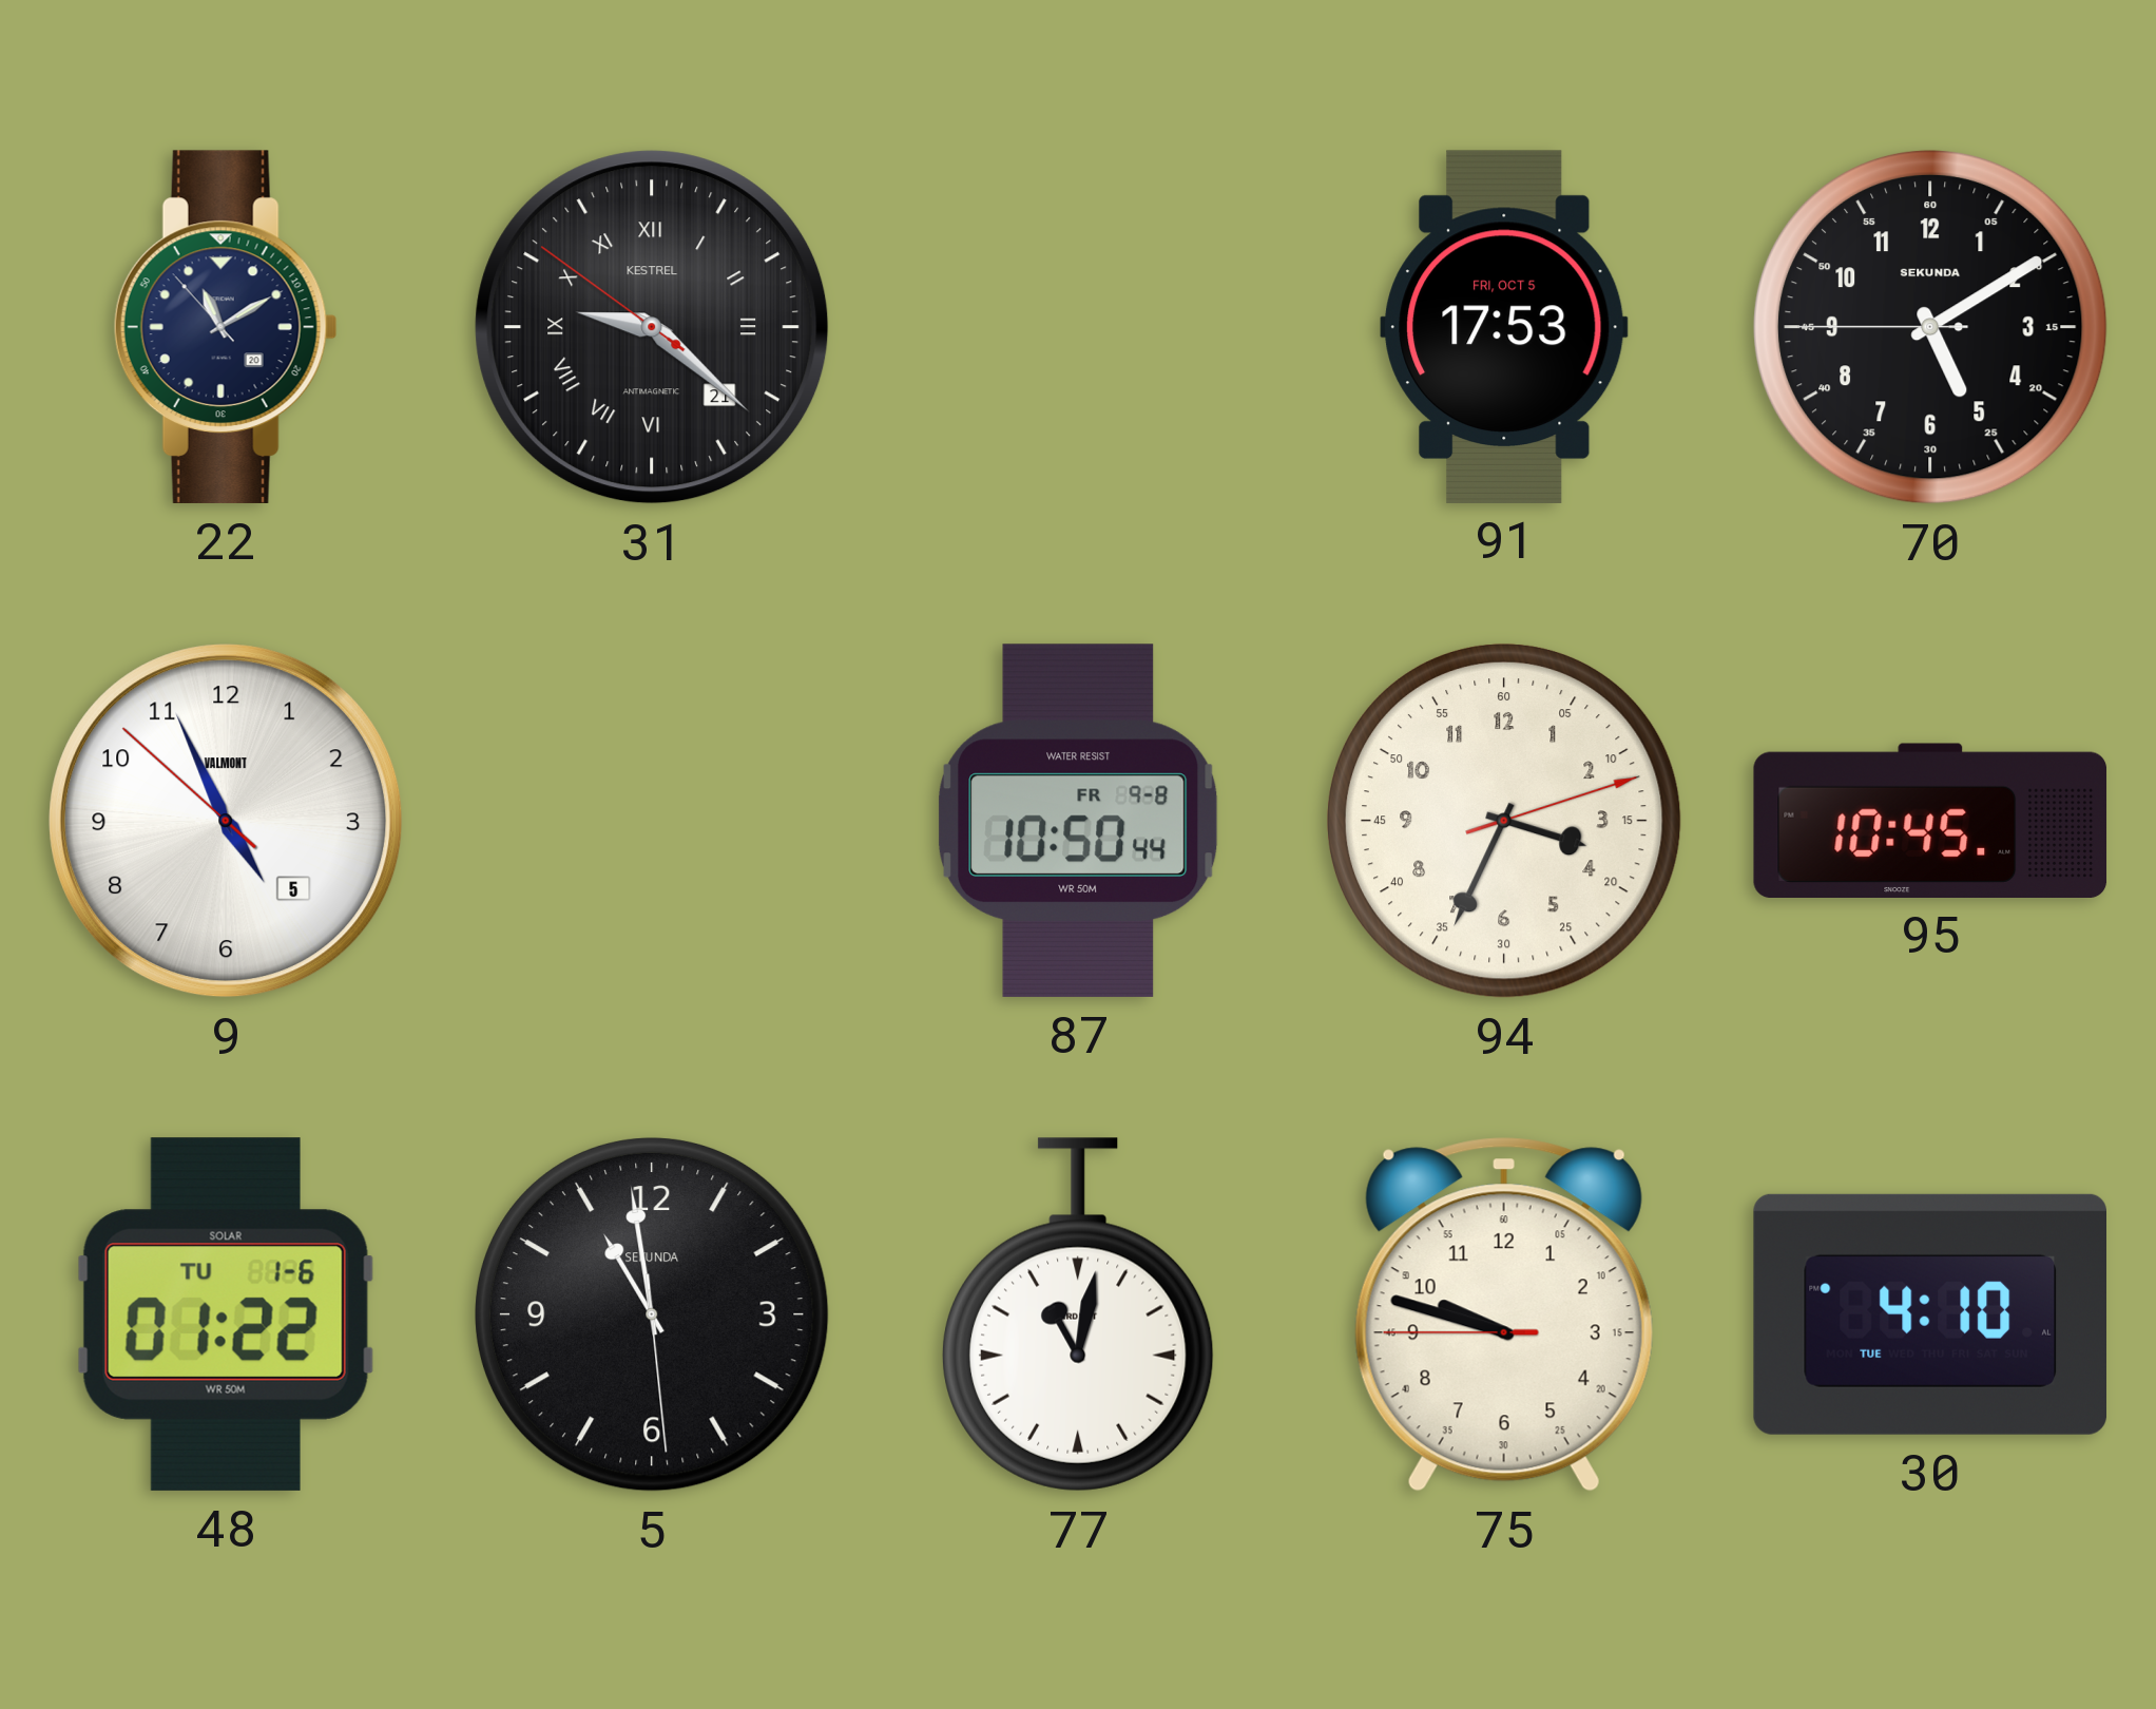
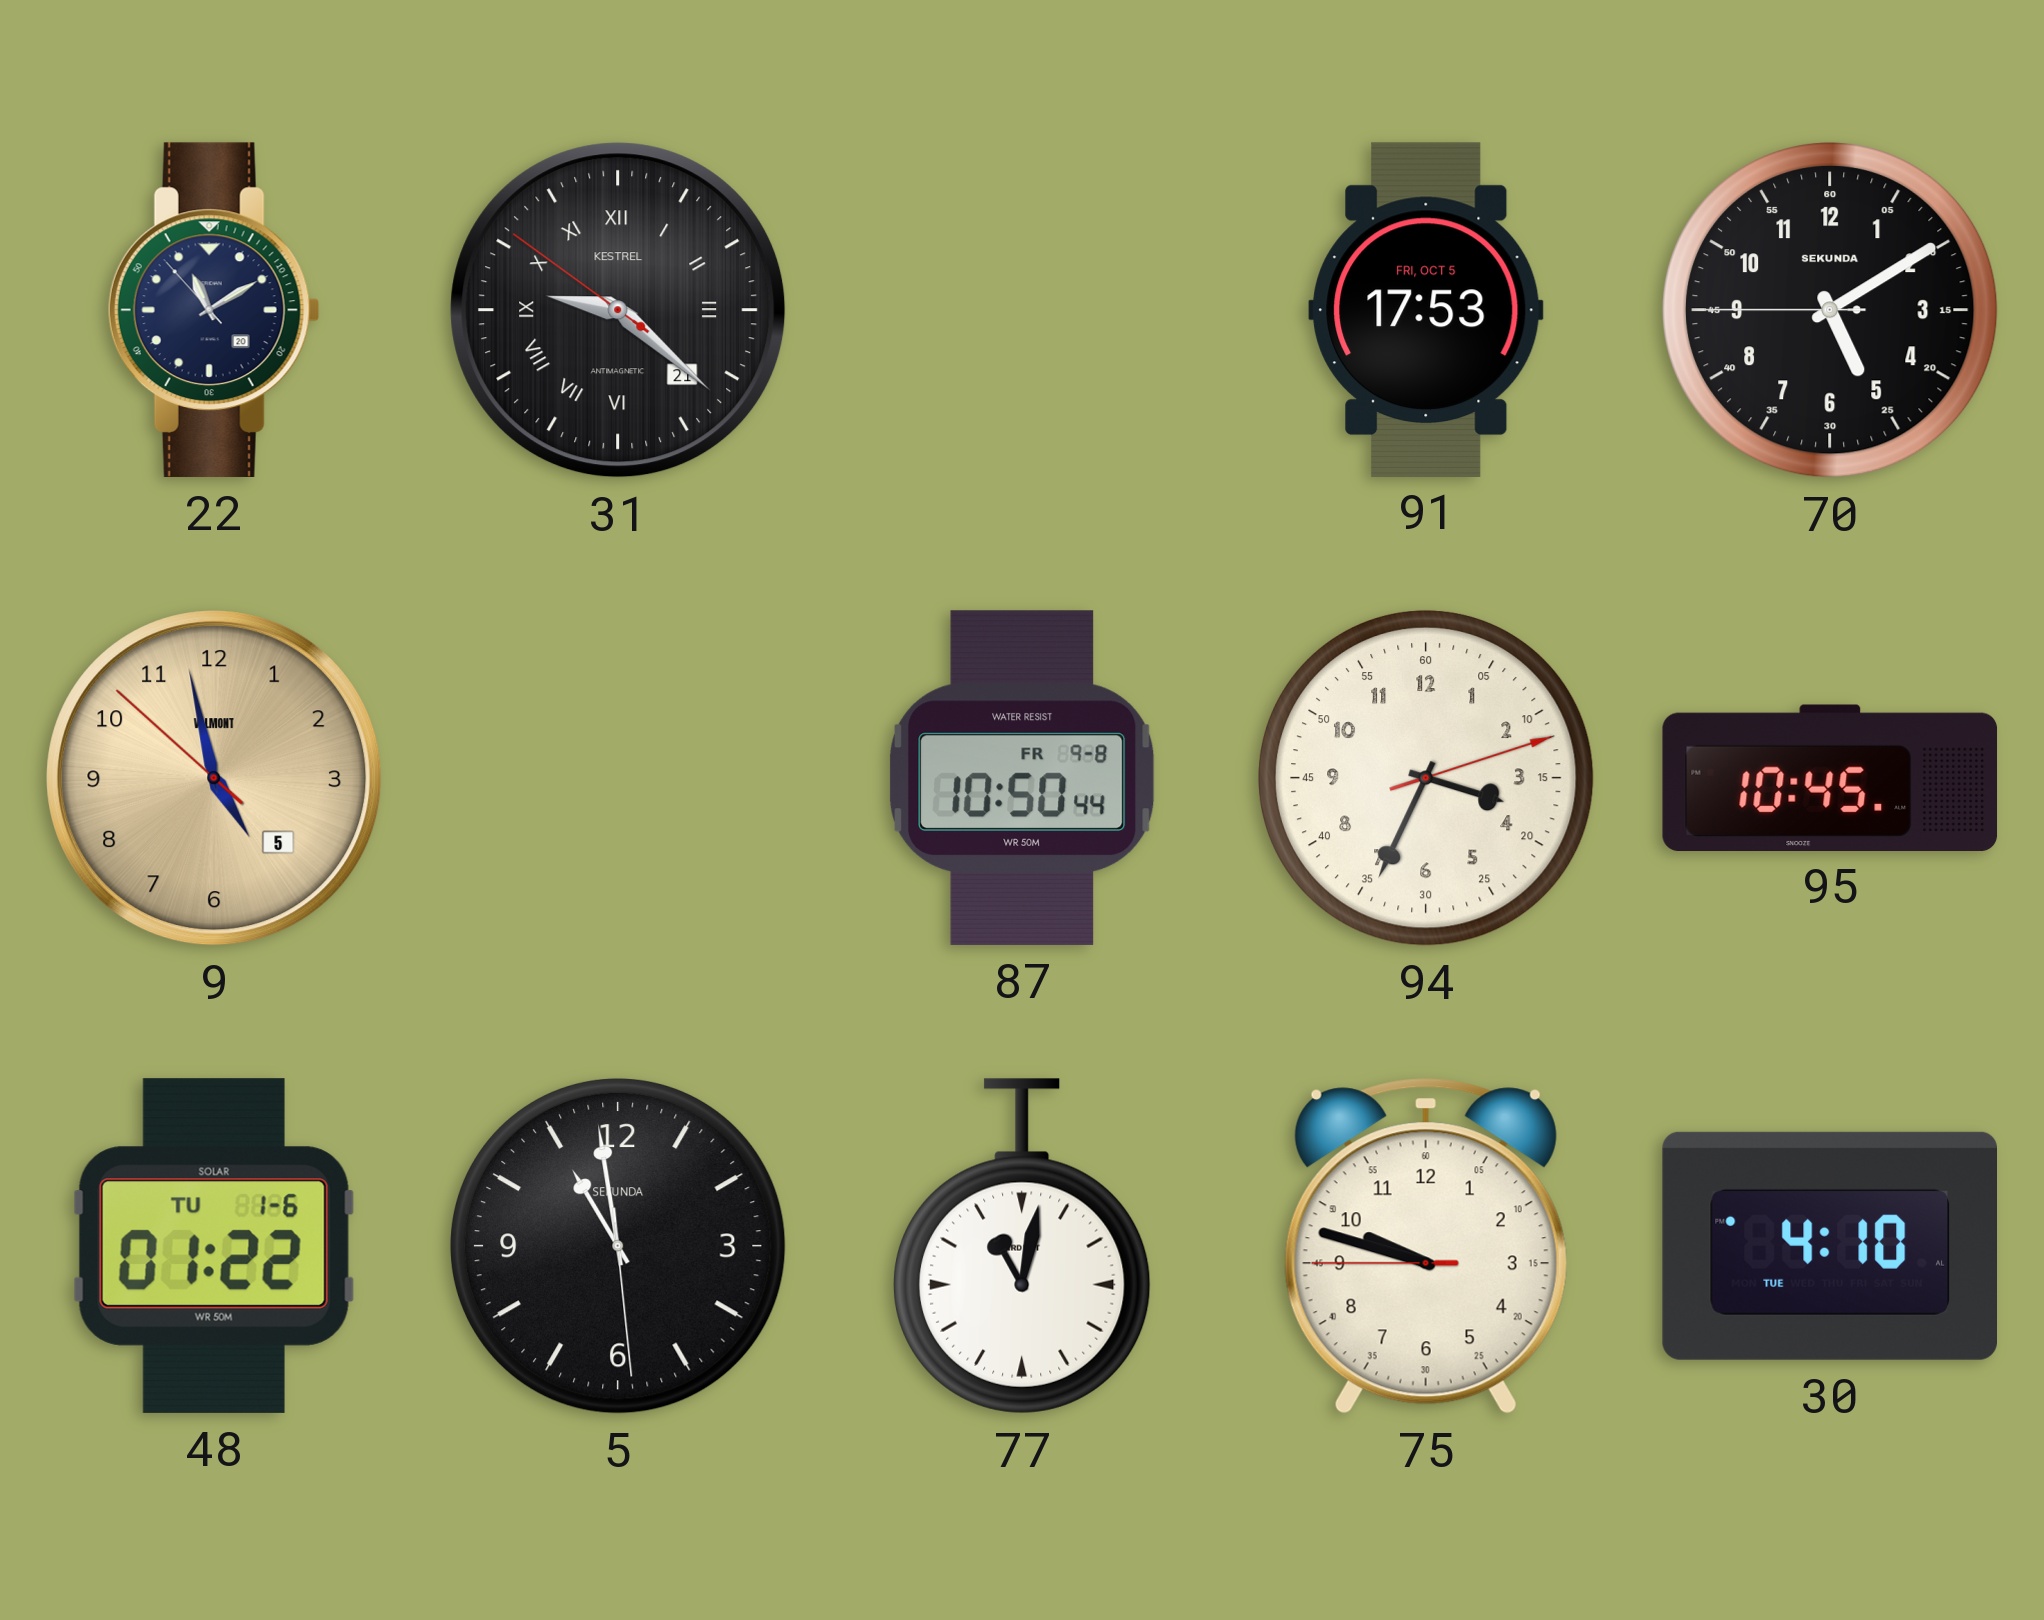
9: 4:55 -> 4:57 (214, 778)
9 dial: white -> champagne (214, 778)
